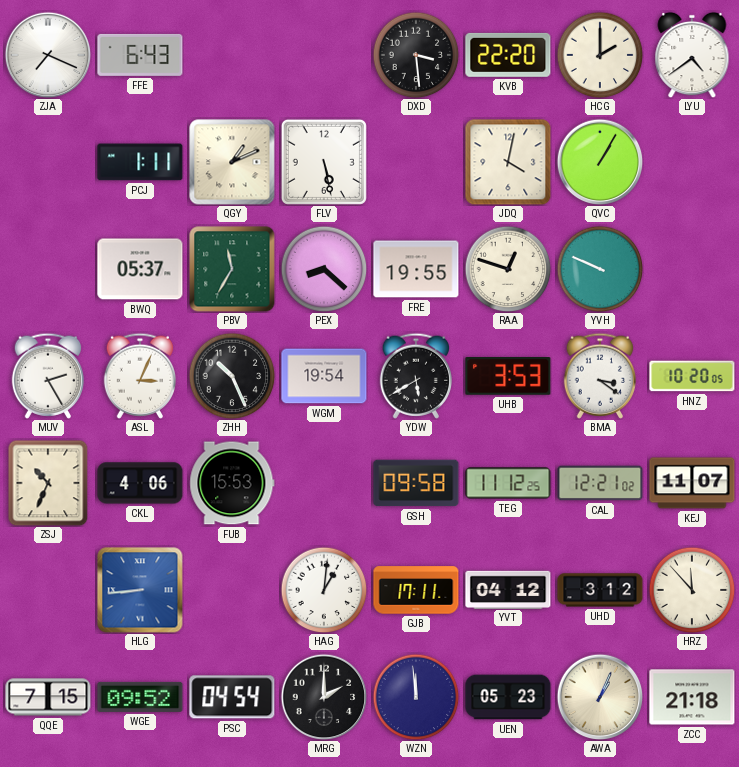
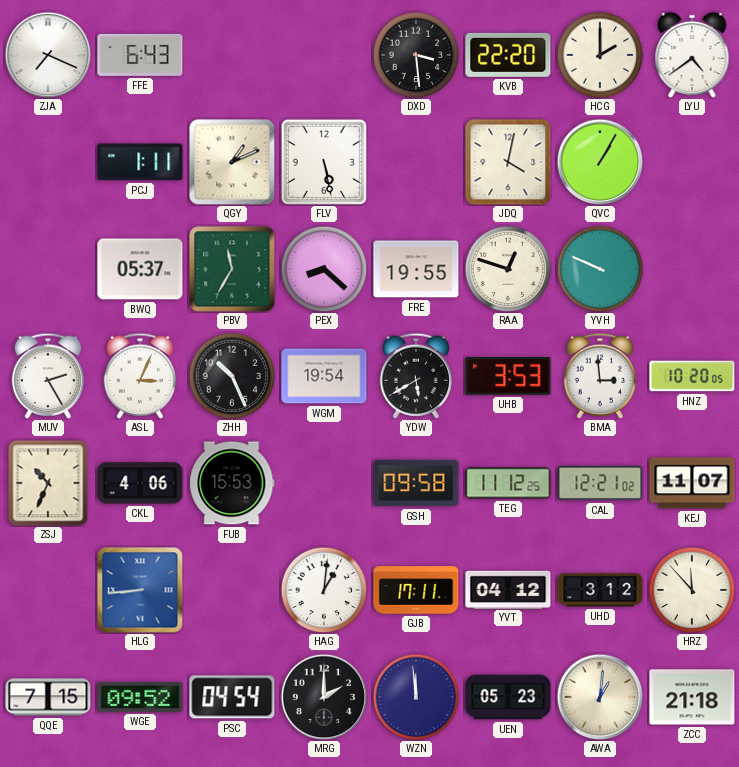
BMA: 3:21 -> 2:59 (600, 376)
AWA: 1:04 -> 1:01 (600, 697)
